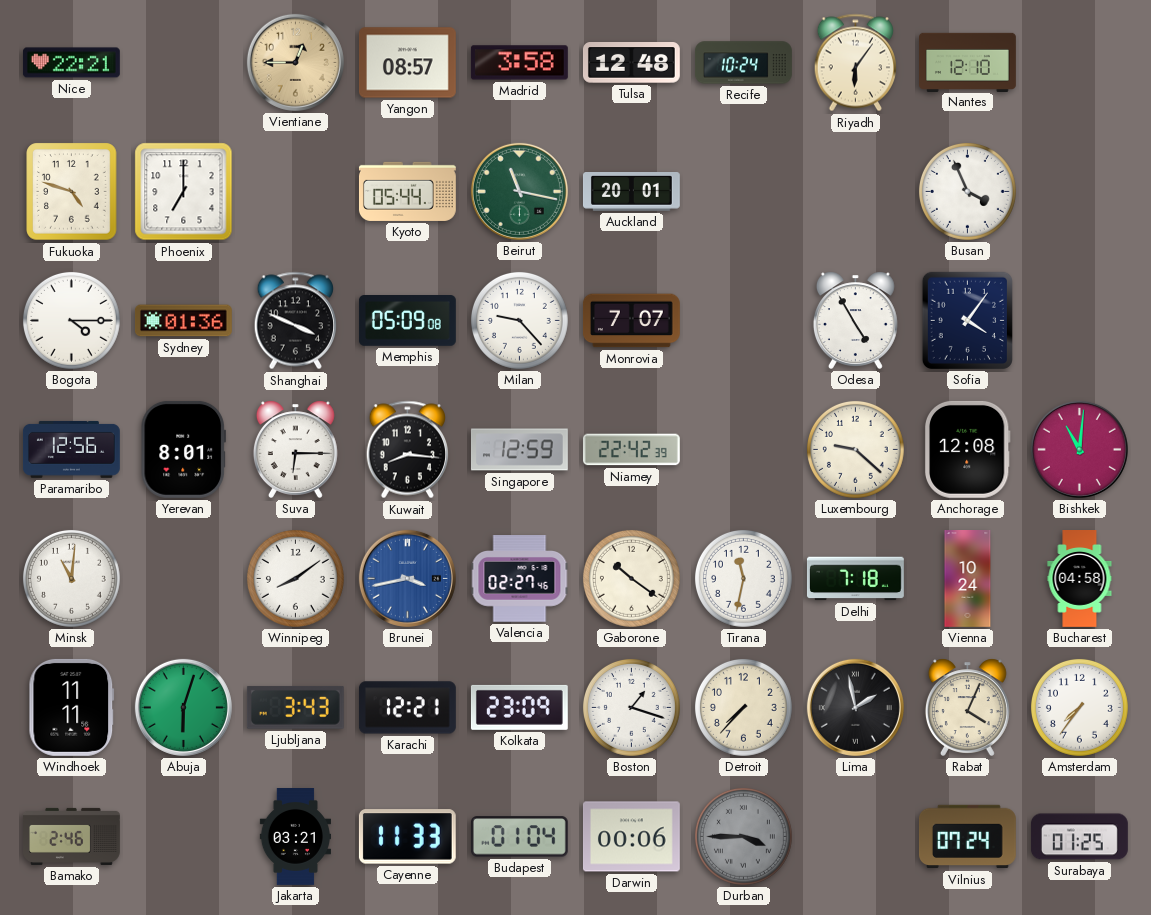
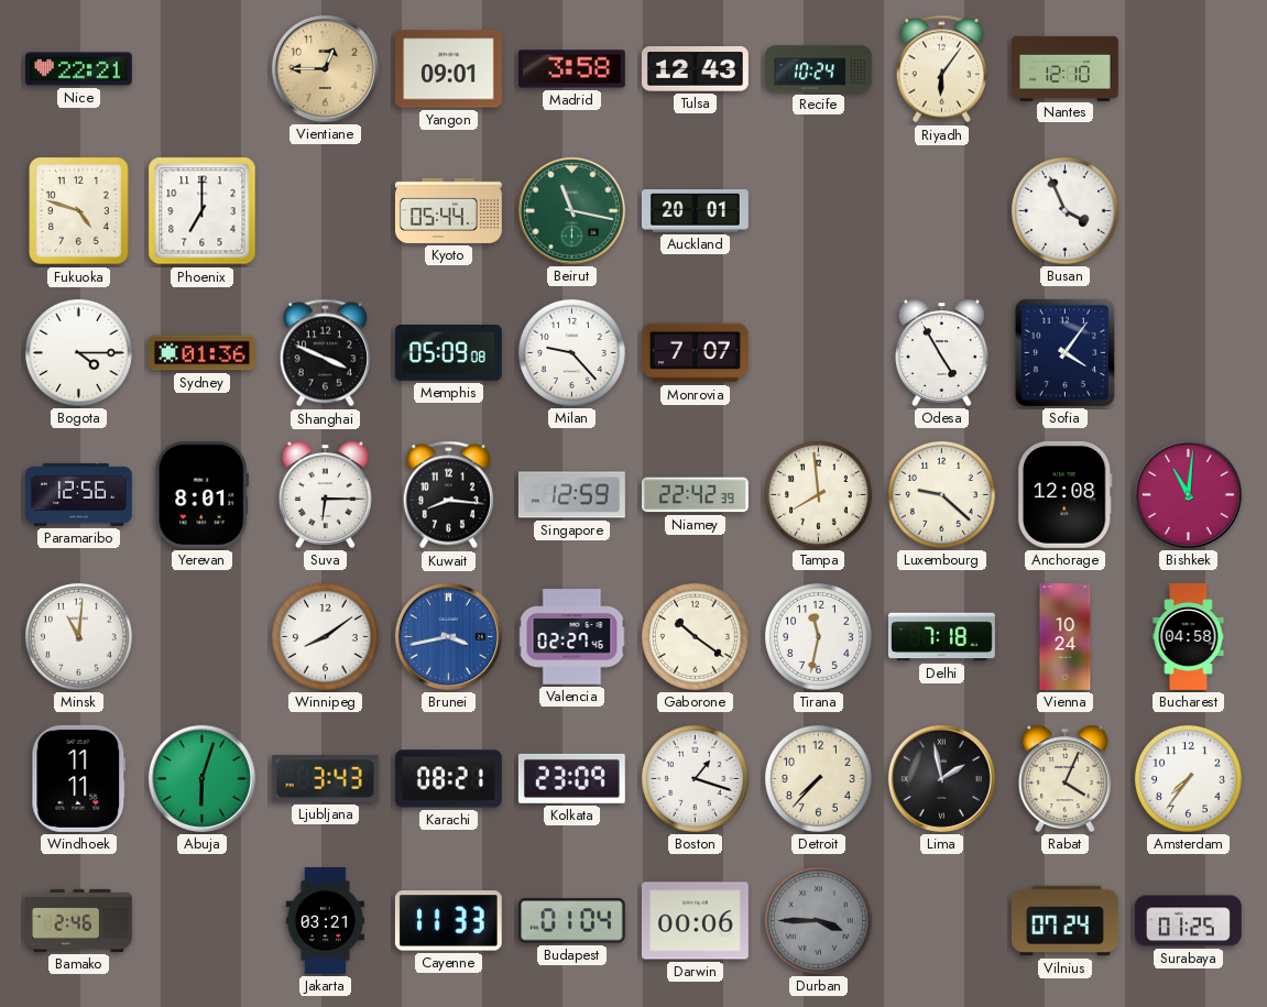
Yangon: 08:57 -> 09:01 (448, 69)
Tulsa: 12:48 -> 12:43 (695, 69)
Tampa: none -> 7:59 (818, 494)
Karachi: 12:21 -> 08:21 (448, 779)
